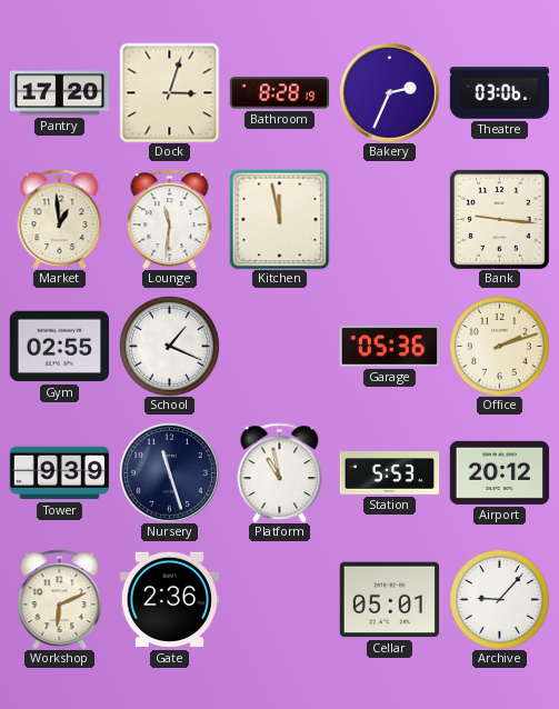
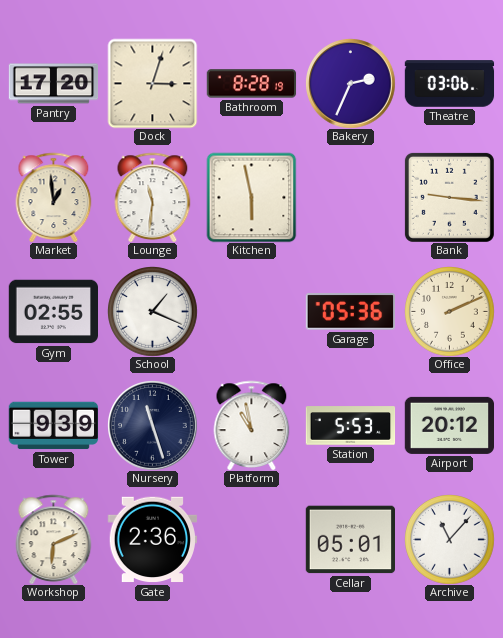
Kitchen: 11:58 -> 5:58 (251, 197)
Office: 2:12 -> 2:11 (450, 312)
Archive: 9:07 -> 11:07 (450, 540)
